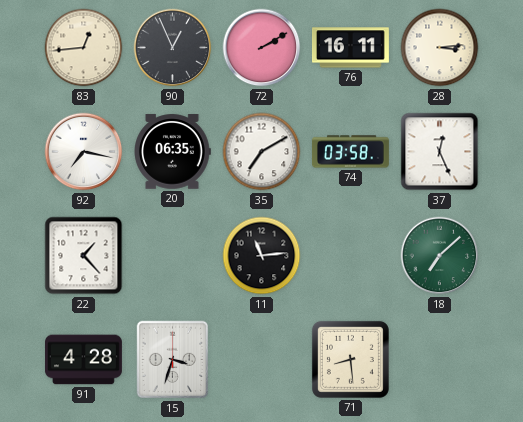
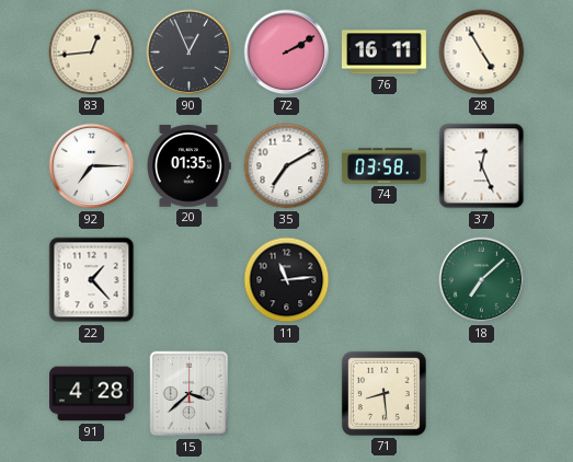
28: 3:14 -> 4:55 (482, 53)
92: 7:17 -> 7:15 (92, 166)
20: 06:35 -> 01:35 (190, 166)
15: 3:33 -> 3:38 (190, 394)
